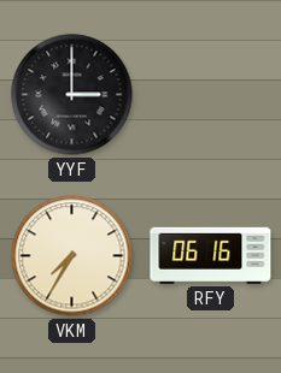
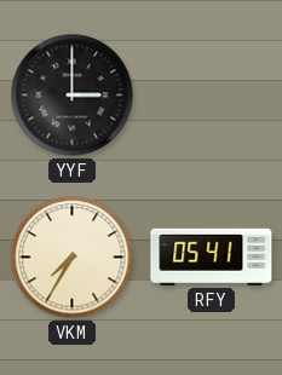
RFY: 06:16 -> 05:41 (212, 256)
